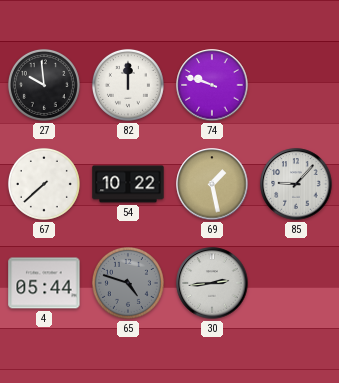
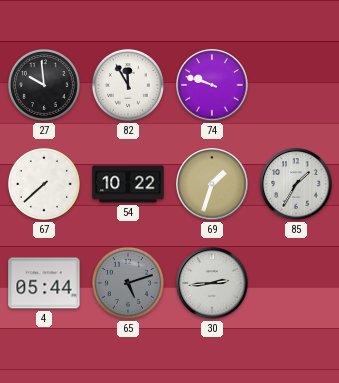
82: 12:00 -> 11:55 (128, 85)
69: 1:28 -> 1:33 (212, 184)
85: 9:07 -> 1:35 (296, 184)
65: 4:48 -> 5:12 (128, 283)
